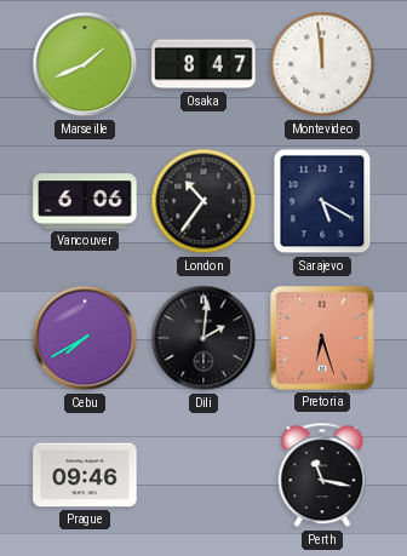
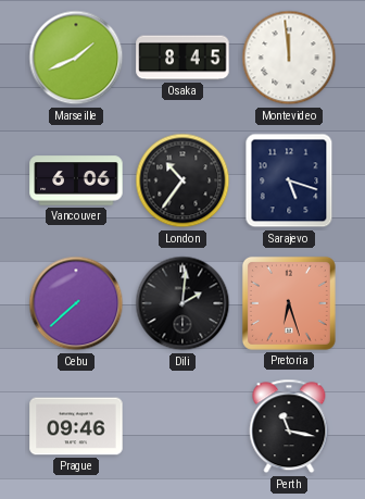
Osaka: 8:47 -> 8:45 (182, 58)
Sarajevo: 5:20 -> 5:18 (289, 180)
Cebu: 7:40 -> 7:38 (76, 303)
